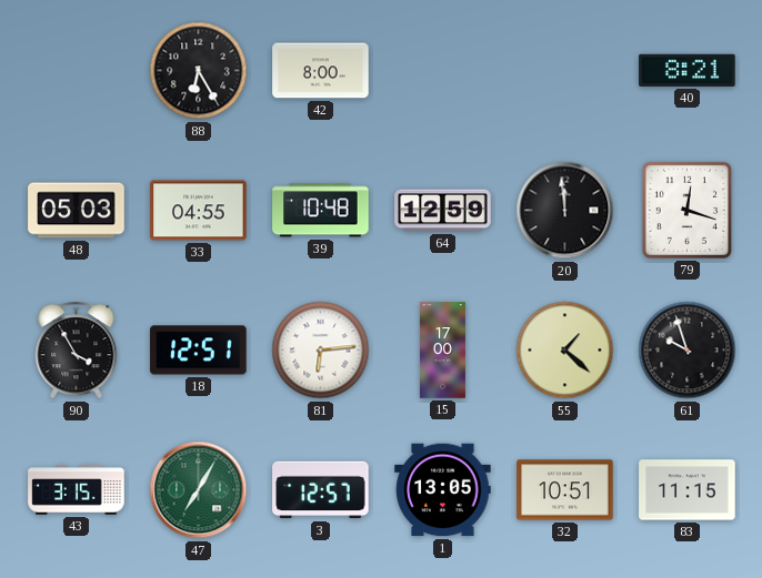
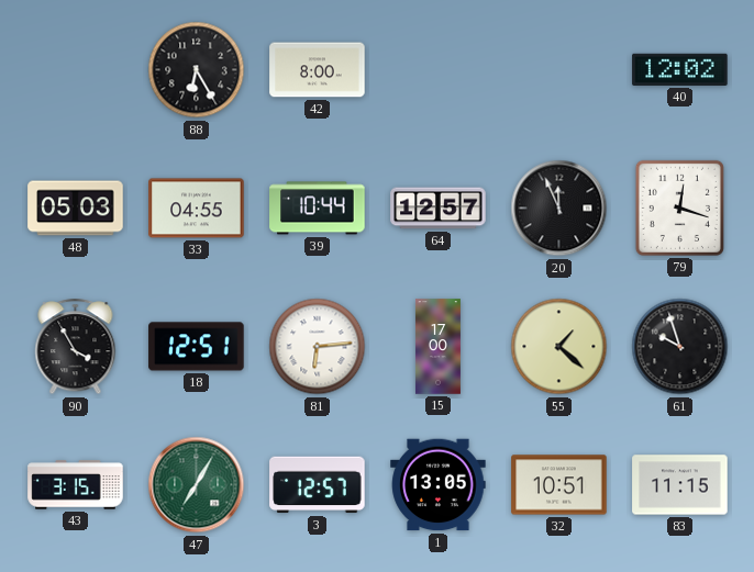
40: 8:21 -> 12:02 (680, 69)
39: 10:48 -> 10:44 (318, 209)
64: 12:59 -> 12:57 (439, 209)
20: 11:59 -> 11:56 (559, 209)
